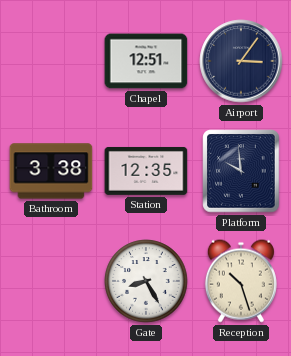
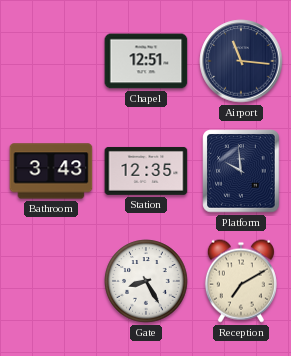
Airport: 3:06 -> 11:16 (241, 61)
Bathroom: 3:38 -> 3:43 (51, 171)
Reception: 10:27 -> 7:10 (241, 281)
